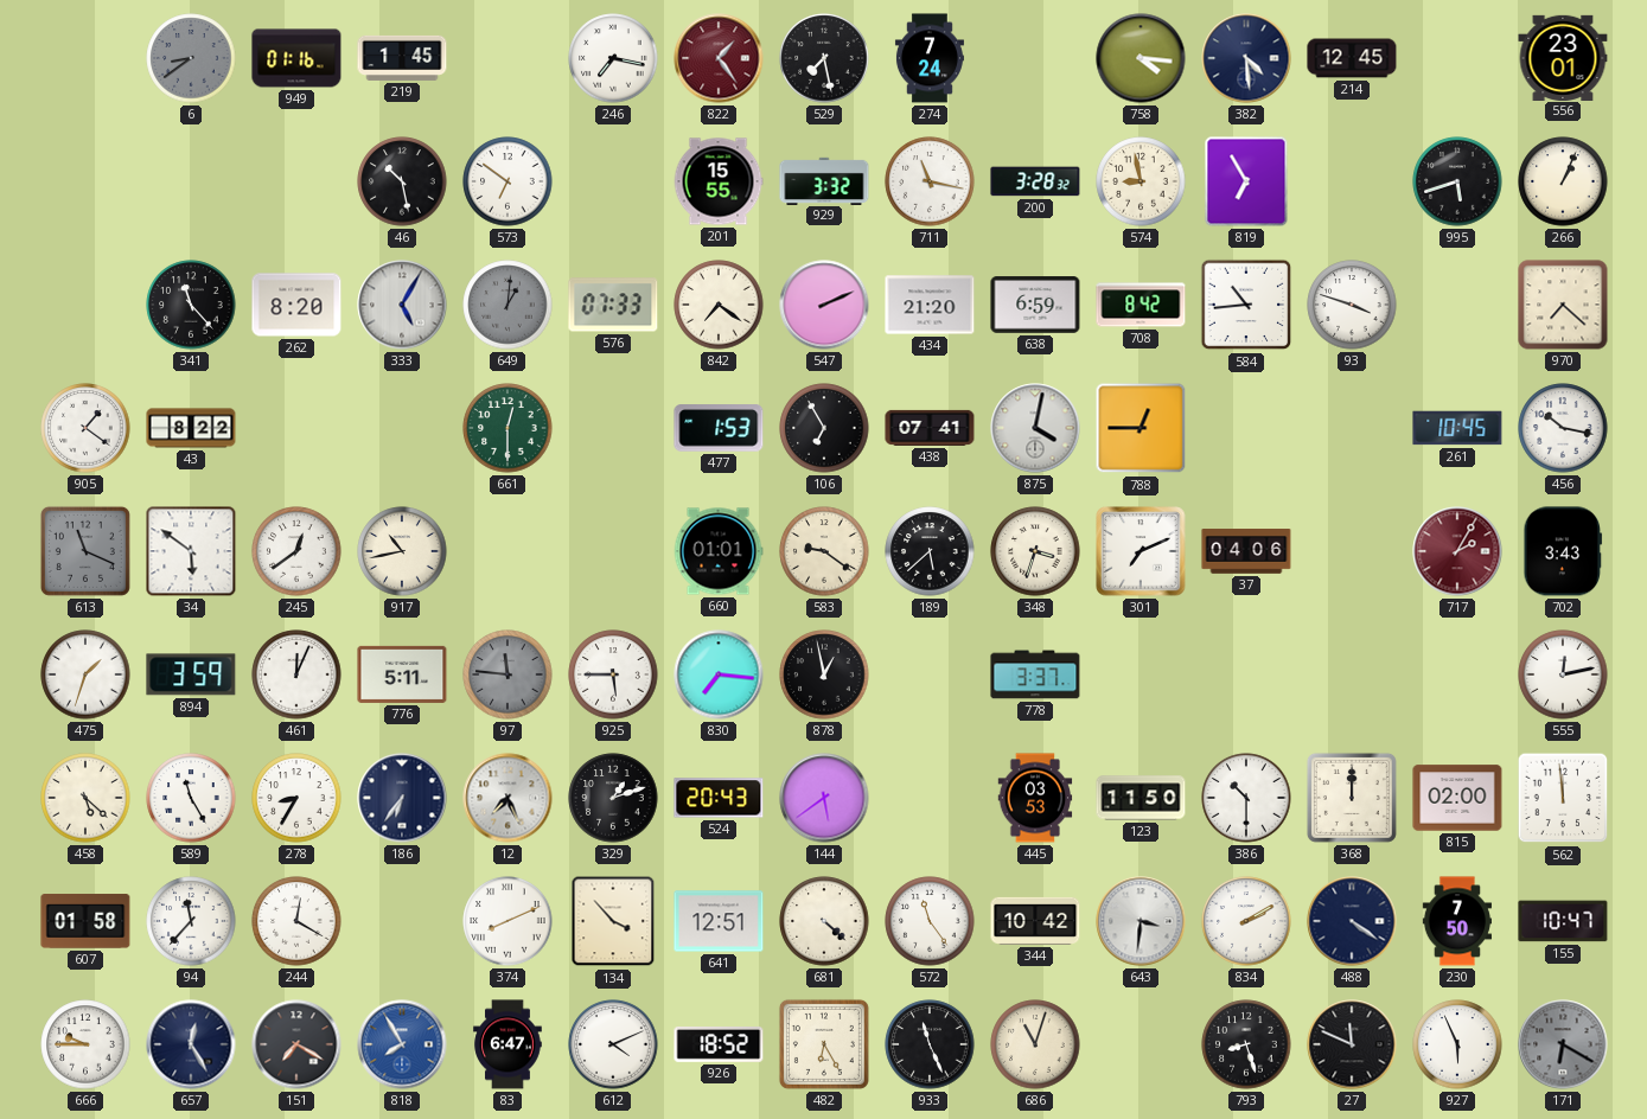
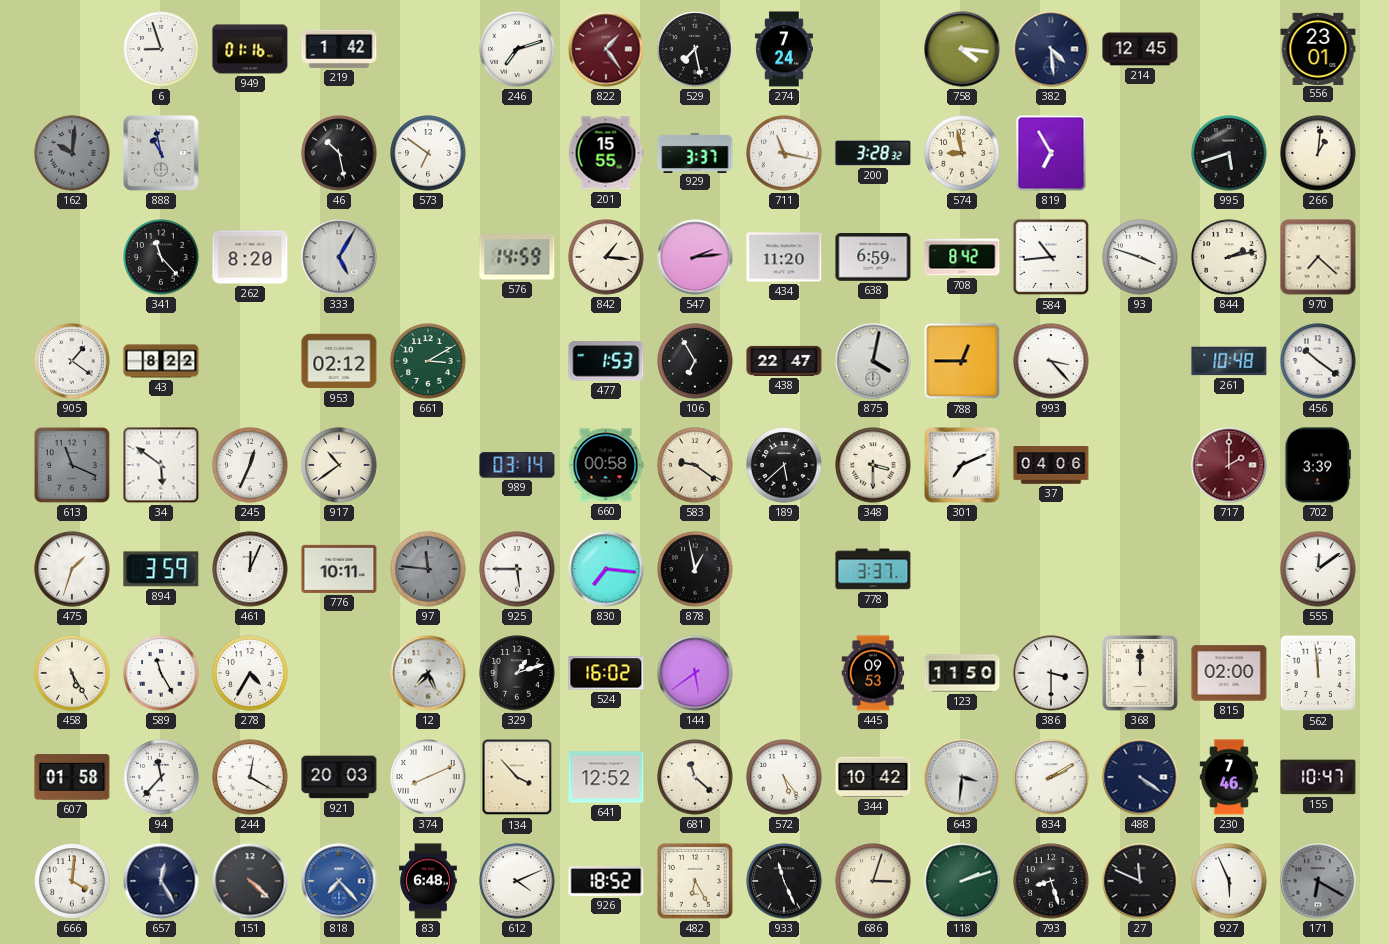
6: 8:39 -> 8:57 (161, 49)
6 dial: grey -> white (161, 49)
219: 1:45 -> 1:42 (339, 49)
246: 7:17 -> 7:12 (517, 49)
162: none -> 10:01 (72, 153)
888: none -> 10:58 (161, 153)
929: 3:32 -> 3:37 (695, 152)
266: 1:04 -> 1:01 (1318, 153)
649: 1:01 -> none (507, 305)
576: 07:33 -> 14:59 (517, 257)
842: 7:21 -> 1:16 (606, 257)
547: 2:11 -> 2:14 (695, 257)
434: 21:20 -> 11:20 (784, 257)
844: none -> 2:13 (1229, 257)
953: none -> 02:12 (339, 361)
661: 12:30 -> 3:10 (428, 361)
438: 07:41 -> 22:47 (784, 361)
993: none -> 3:23 (1051, 361)
261: 10:45 -> 10:48 (1229, 361)
456: 10:17 -> 10:21 (1318, 361)
245: 12:39 -> 12:34 (250, 465)
917: 10:43 -> 10:39 (339, 465)
989: none -> 03:14 (517, 465)
660: 01:01 -> 00:58 (606, 465)
348: 3:33 -> 3:30 (873, 465)
717: 2:05 -> 2:00 (1229, 465)
702: 3:43 -> 3:39 (1318, 465)
776: 5:11 -> 10:11 (339, 569)
555: 12:13 -> 12:09 (1318, 569)
458: 5:22 -> 5:25 (72, 673)
278: 8:35 -> 4:35 (250, 673)
186: 6:36 -> none (402, 798)
524: 20:43 -> 16:02 (606, 673)
445: 03:53 -> 09:53 (873, 673)
386: 10:30 -> 3:30 (1051, 673)
921: none -> 20:03 (339, 777)
641: 12:51 -> 12:52 (606, 777)
681: 4:22 -> 11:22 (695, 777)
572: 11:24 -> 5:24 (784, 777)
230: 7:50 -> 7:46 (1228, 777)
666: 9:45 -> 4:01 (72, 881)
151: 7:20 -> 4:22 (250, 881)
818: 7:55 -> 7:23 (339, 881)
83: 6:47 -> 6:48 (428, 881)
686: 11:03 -> 3:03 (873, 881)
118: none -> 2:12 (962, 881)
